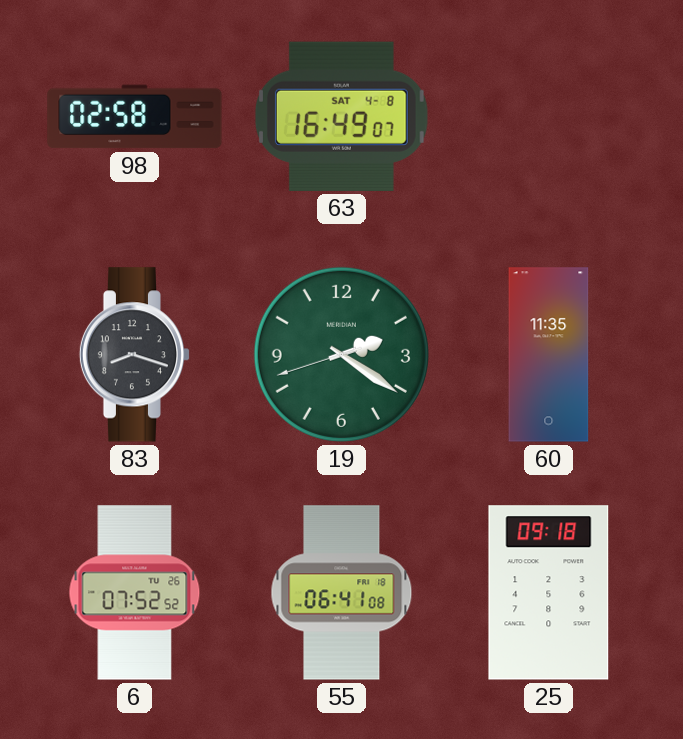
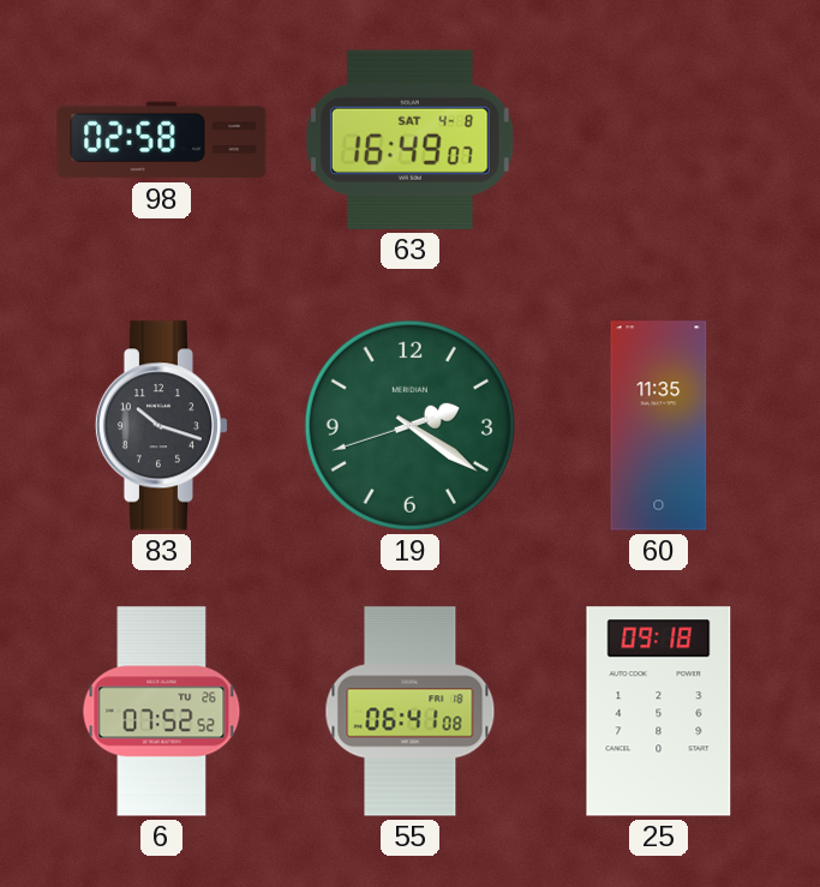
83: 8:18 -> 10:18 (162, 426)
